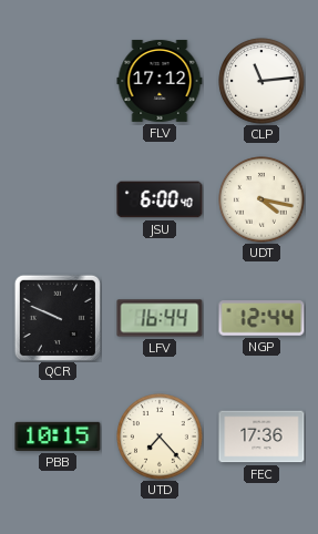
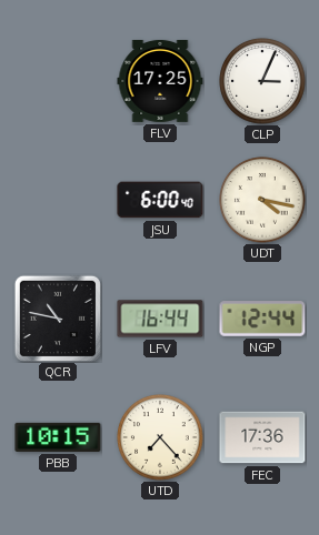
FLV: 17:12 -> 17:25 (160, 81)
CLP: 11:14 -> 3:04 (262, 81)
QCR: 9:49 -> 10:47 (58, 319)
